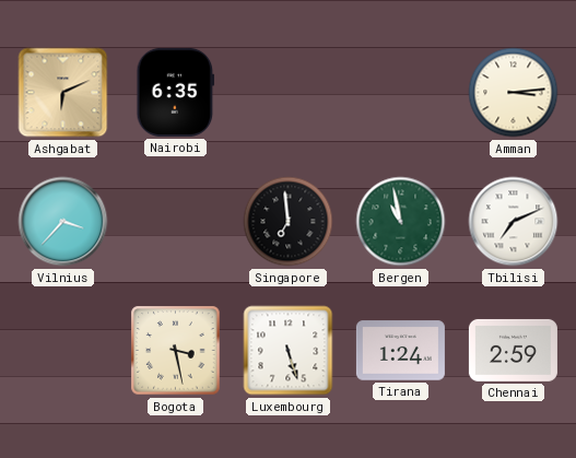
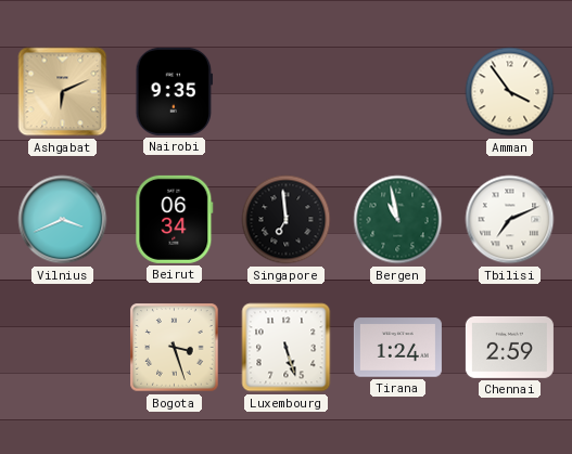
Nairobi: 6:35 -> 9:35 (175, 91)
Amman: 3:14 -> 3:54 (510, 92)
Vilnius: 3:37 -> 3:41 (63, 220)
Beirut: none -> 06:34 (175, 219)
Bogota: 3:28 -> 3:27 (175, 348)
